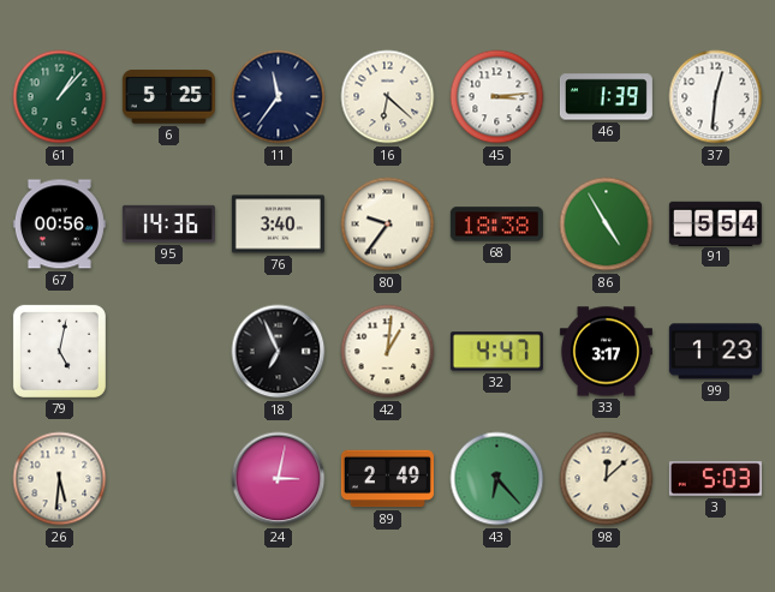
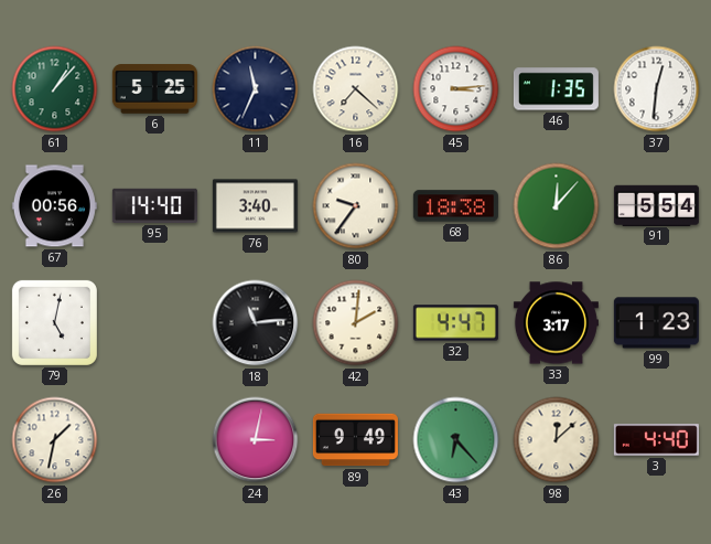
11: 11:36 -> 11:34 (256, 89)
16: 6:22 -> 7:22 (356, 89)
46: 1:39 -> 1:35 (556, 89)
95: 14:36 -> 14:40 (154, 205)
86: 4:55 -> 12:07 (557, 206)
18: 6:56 -> 11:14 (256, 323)
42: 1:01 -> 2:01 (356, 323)
26: 5:31 -> 1:32 (55, 440)
89: 2:49 -> 9:49 (355, 440)
3: 5:03 -> 4:40 (656, 440)
